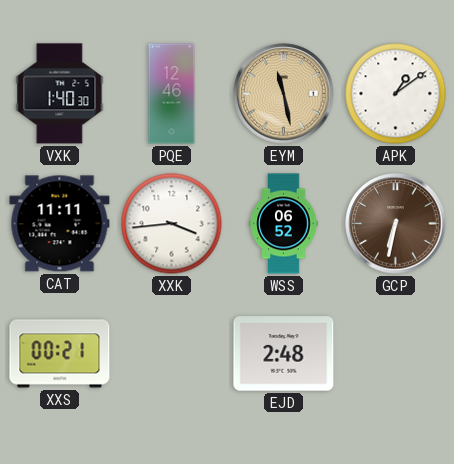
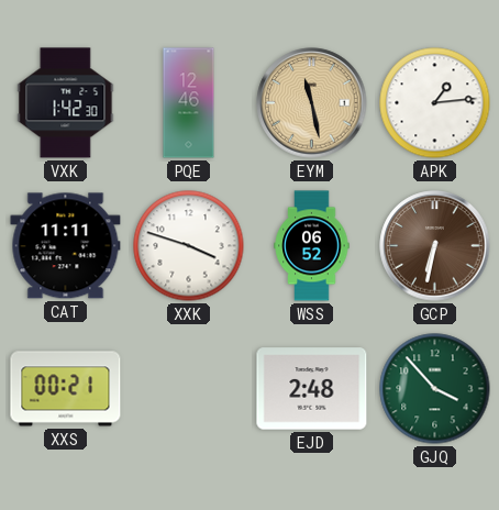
VXK: 1:40 -> 1:42 (66, 103)
APK: 1:09 -> 1:14 (435, 103)
XXK: 3:44 -> 3:48 (189, 246)
GJQ: none -> 3:53 (435, 389)
